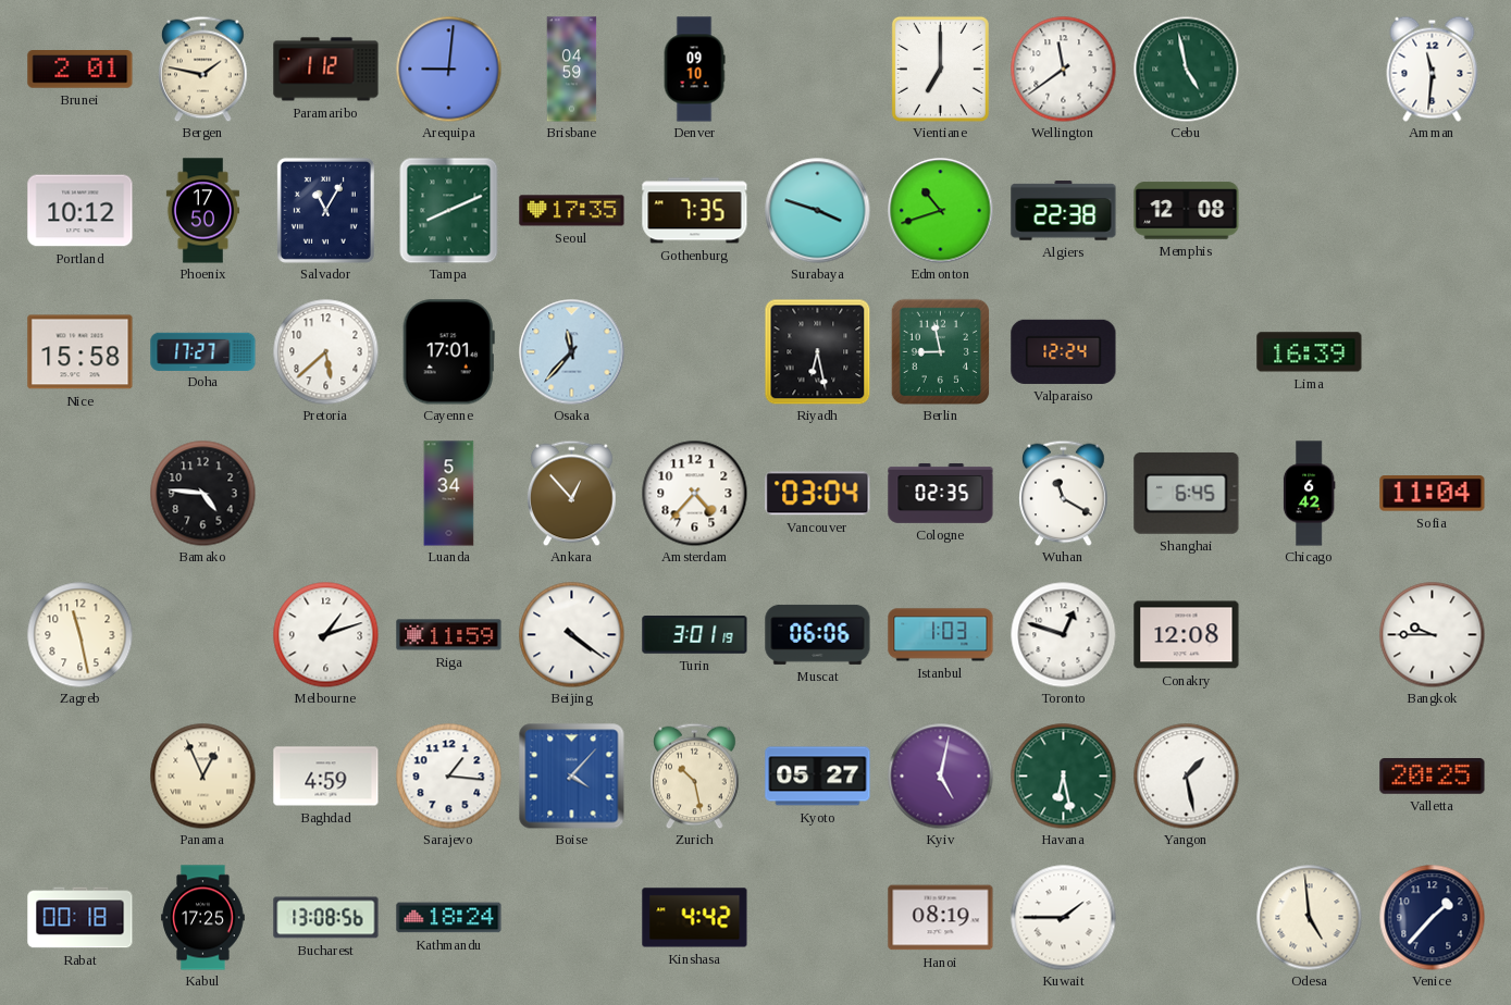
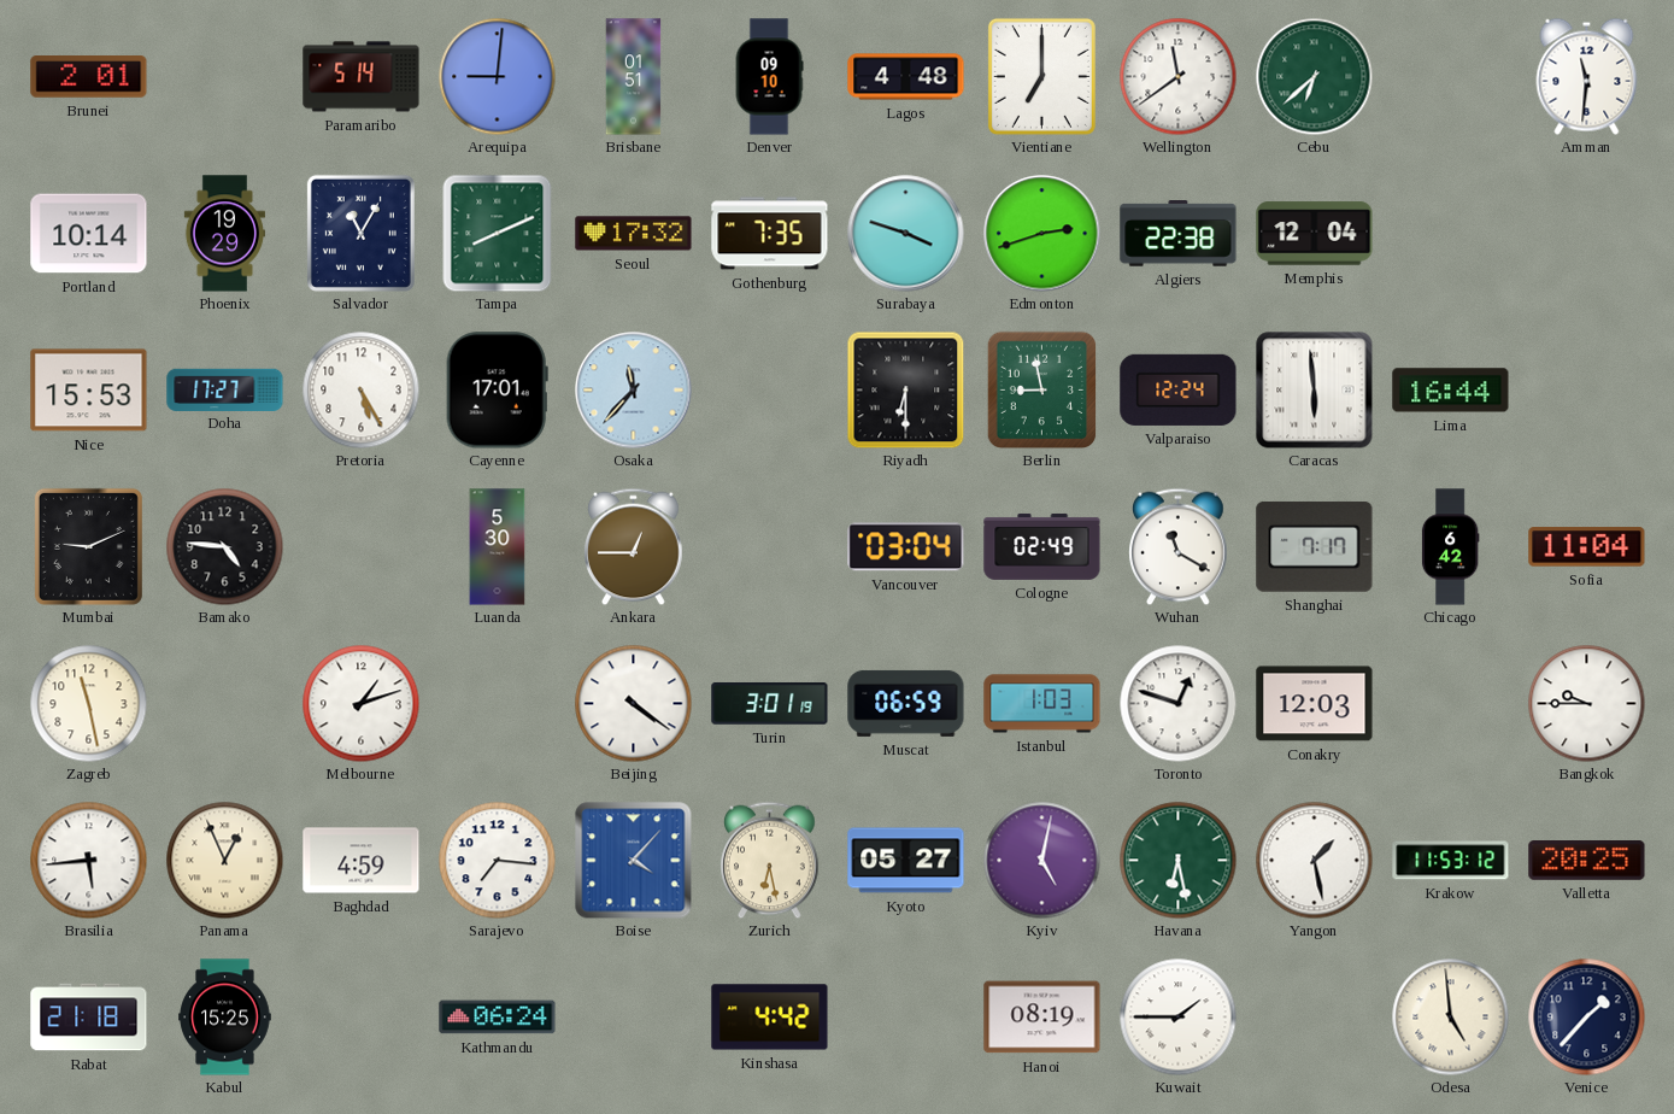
Bergen: 1:47 -> none (203, 69)
Paramaribo: 1:12 -> 5:14 (362, 77)
Brisbane: 04:59 -> 01:51 (634, 77)
Lagos: none -> 4:48 (906, 77)
Cebu: 4:58 -> 6:38 (1314, 76)
Portland: 10:12 -> 10:14 (89, 234)
Phoenix: 17:50 -> 19:29 (224, 234)
Seoul: 17:35 -> 17:32 (634, 234)
Edmonton: 10:42 -> 2:42 (1042, 234)
Memphis: 12:08 -> 12:04 (1315, 234)
Nice: 15:58 -> 15:53 (89, 391)
Pretoria: 5:38 -> 5:25 (360, 389)
Riyadh: 6:28 -> 6:30 (905, 389)
Caracas: none -> 5:59 (1315, 391)
Lima: 16:39 -> 16:44 (1451, 391)
Mumbai: none -> 9:11 (88, 546)
Luanda: 5:34 -> 5:30 (498, 547)
Ankara: 12:53 -> 12:45 (634, 546)
Amsterdam: 4:37 -> none (694, 493)
Cologne: 02:35 -> 02:49 (1042, 546)
Shanghai: 6:45 -> 7:17 (1315, 546)
Riga: 11:59 -> none (449, 635)
Muscat: 06:06 -> 06:59 (906, 703)
Conakry: 12:08 -> 12:03 (1315, 704)
Brasilia: none -> 5:44 (88, 860)
Sarajevo: 1:16 -> 7:16 (497, 860)
Zurich: 10:28 -> 6:28 (770, 860)
Krakow: none -> 11:53 (1451, 861)
Rabat: 00:18 -> 21:18 (89, 1018)
Kabul: 17:25 -> 15:25 (225, 1018)
Bucharest: 13:08 -> none (326, 918)
Kathmandu: 18:24 -> 06:24 (498, 1018)
